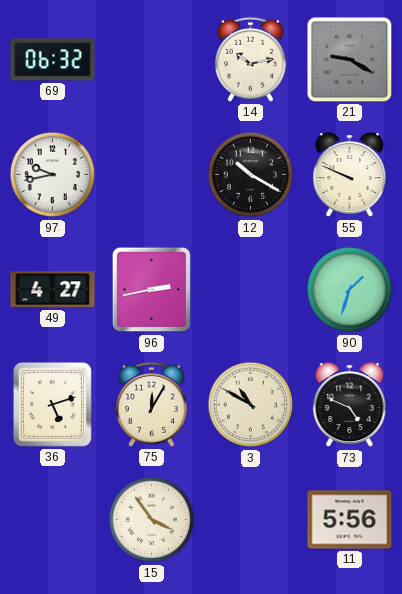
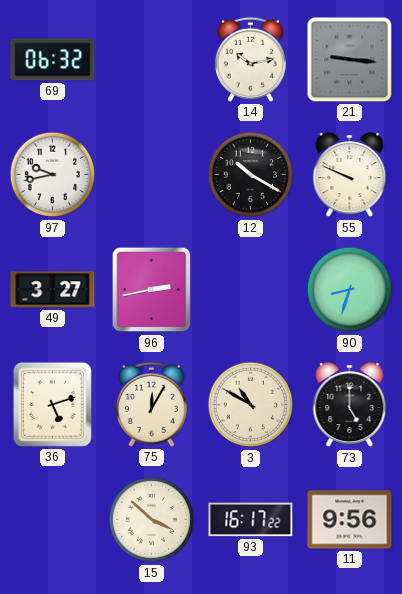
21: 9:20 -> 9:16 (350, 60)
49: 4:27 -> 3:27 (53, 290)
90: 1:33 -> 8:33 (350, 290)
73: 4:49 -> 5:00 (350, 405)
15: 3:54 -> 3:52 (152, 520)
93: none -> 16:17 (251, 520)
11: 5:56 -> 9:56 (350, 520)
